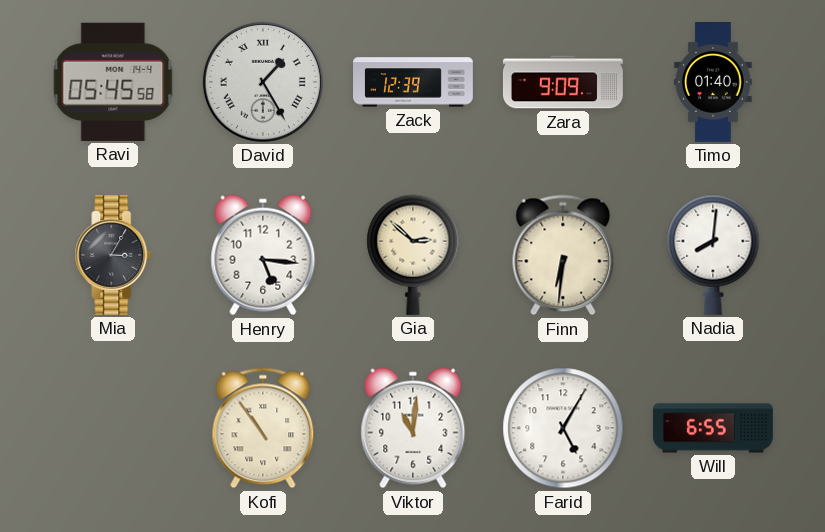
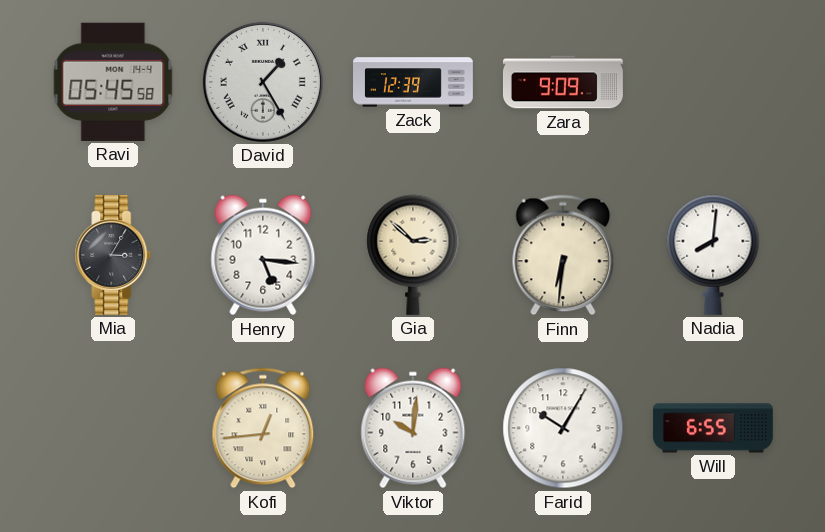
Timo: 01:40 -> none (713, 83)
Kofi: 10:54 -> 12:44 (263, 428)
Viktor: 11:01 -> 10:01 (413, 428)
Farid: 5:05 -> 10:05 (563, 428)
